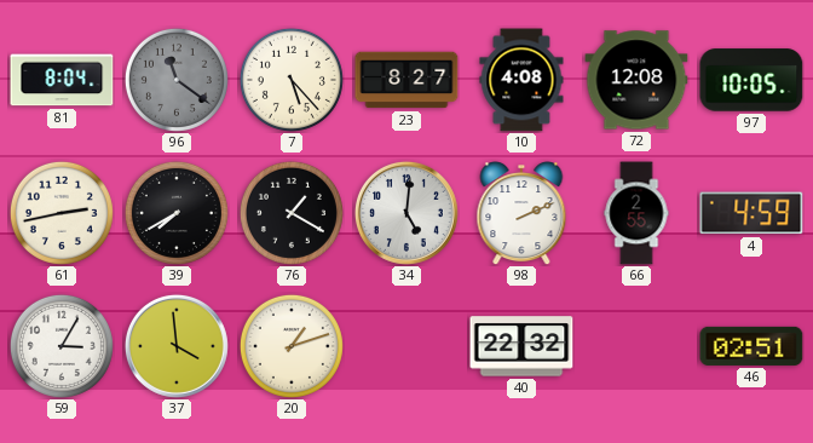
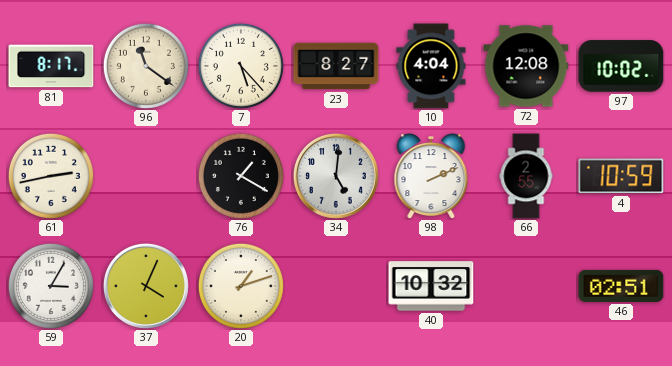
81: 8:04 -> 8:17 (51, 66)
96 dial: grey -> cream (146, 66)
10: 4:08 -> 4:04 (431, 66)
97: 10:05 -> 10:02 (621, 66)
39: 7:40 -> none (177, 213)
4: 4:59 -> 10:59 (621, 176)
37: 3:59 -> 4:04 (146, 286)
40: 22:32 -> 10:32 (431, 286)
